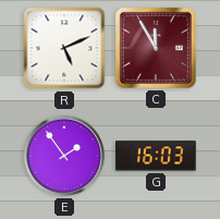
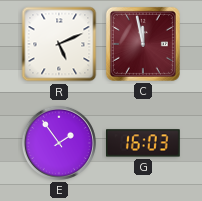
C: 11:55 -> 11:58 (143, 44)
